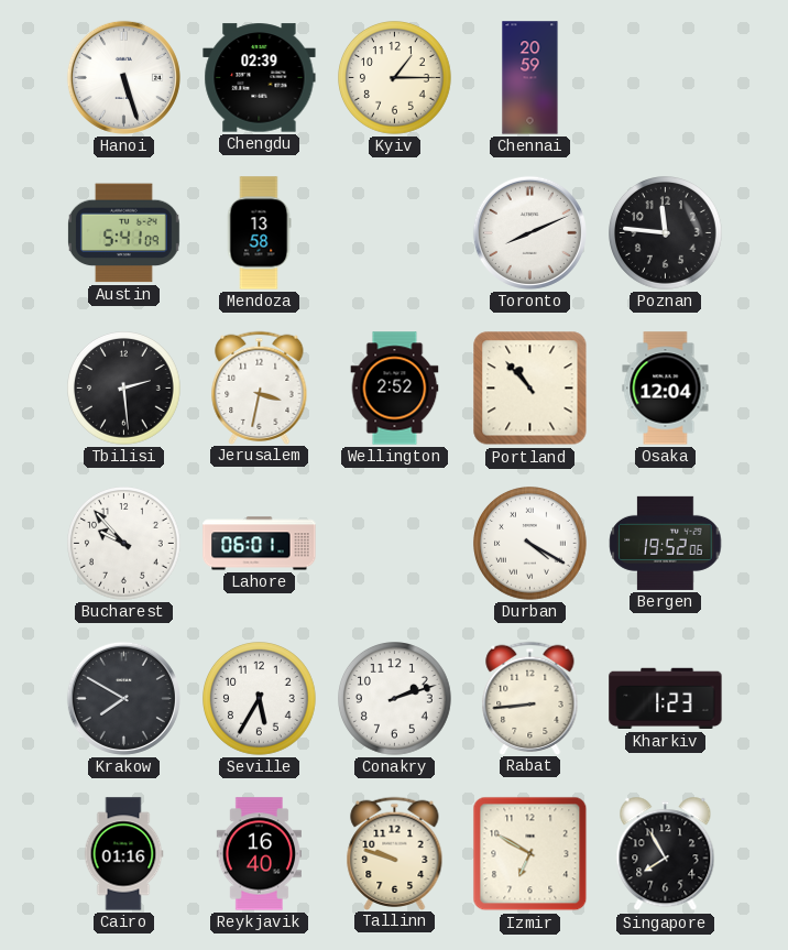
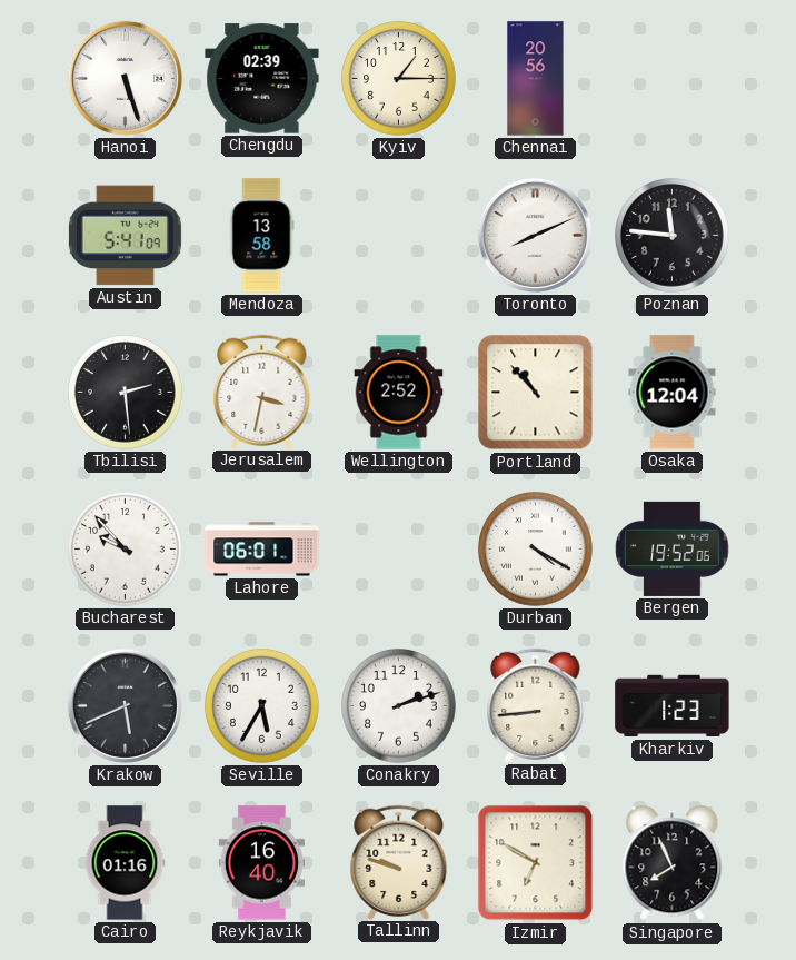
Chennai: 20:59 -> 20:56 (536, 79)
Krakow: 7:50 -> 5:41 (125, 705)
Singapore: 7:55 -> 7:56 (673, 863)
